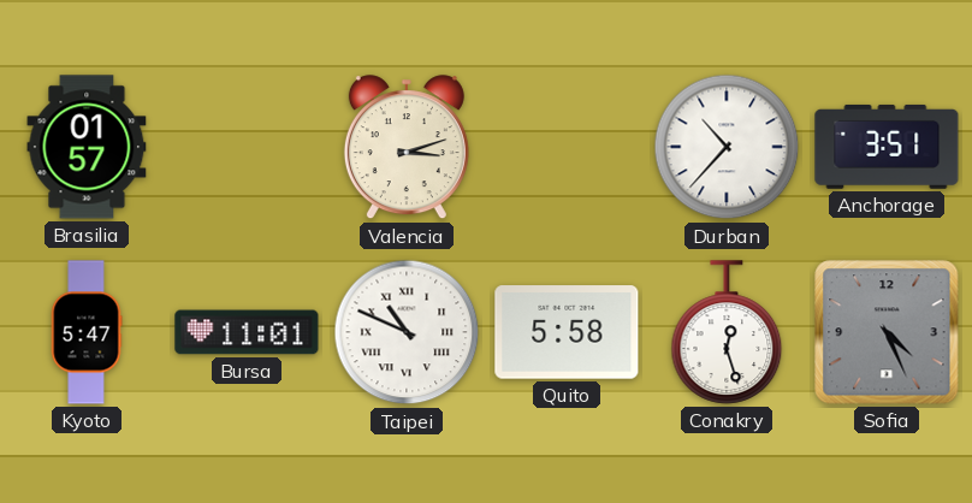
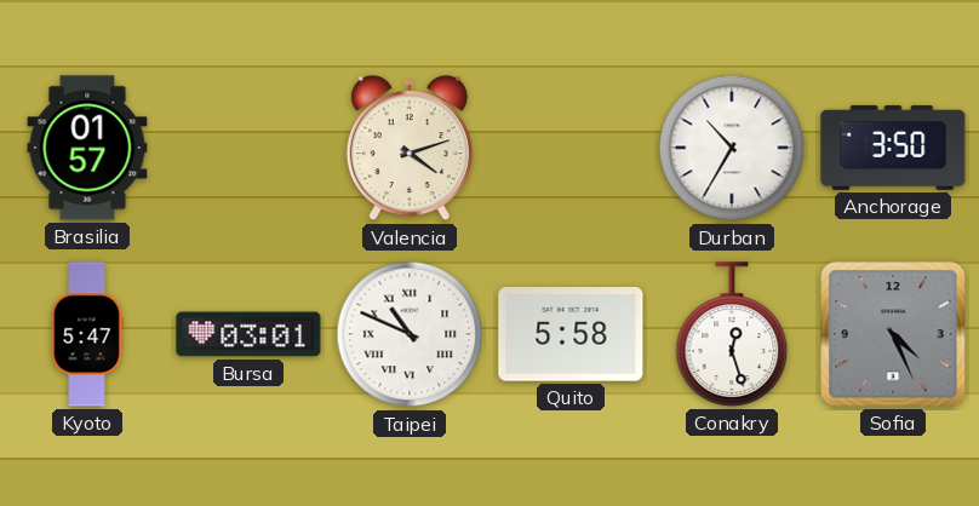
Valencia: 3:12 -> 4:12 (410, 149)
Durban: 10:37 -> 10:35 (732, 148)
Anchorage: 3:51 -> 3:50 (893, 148)
Bursa: 11:01 -> 03:01 (248, 334)
